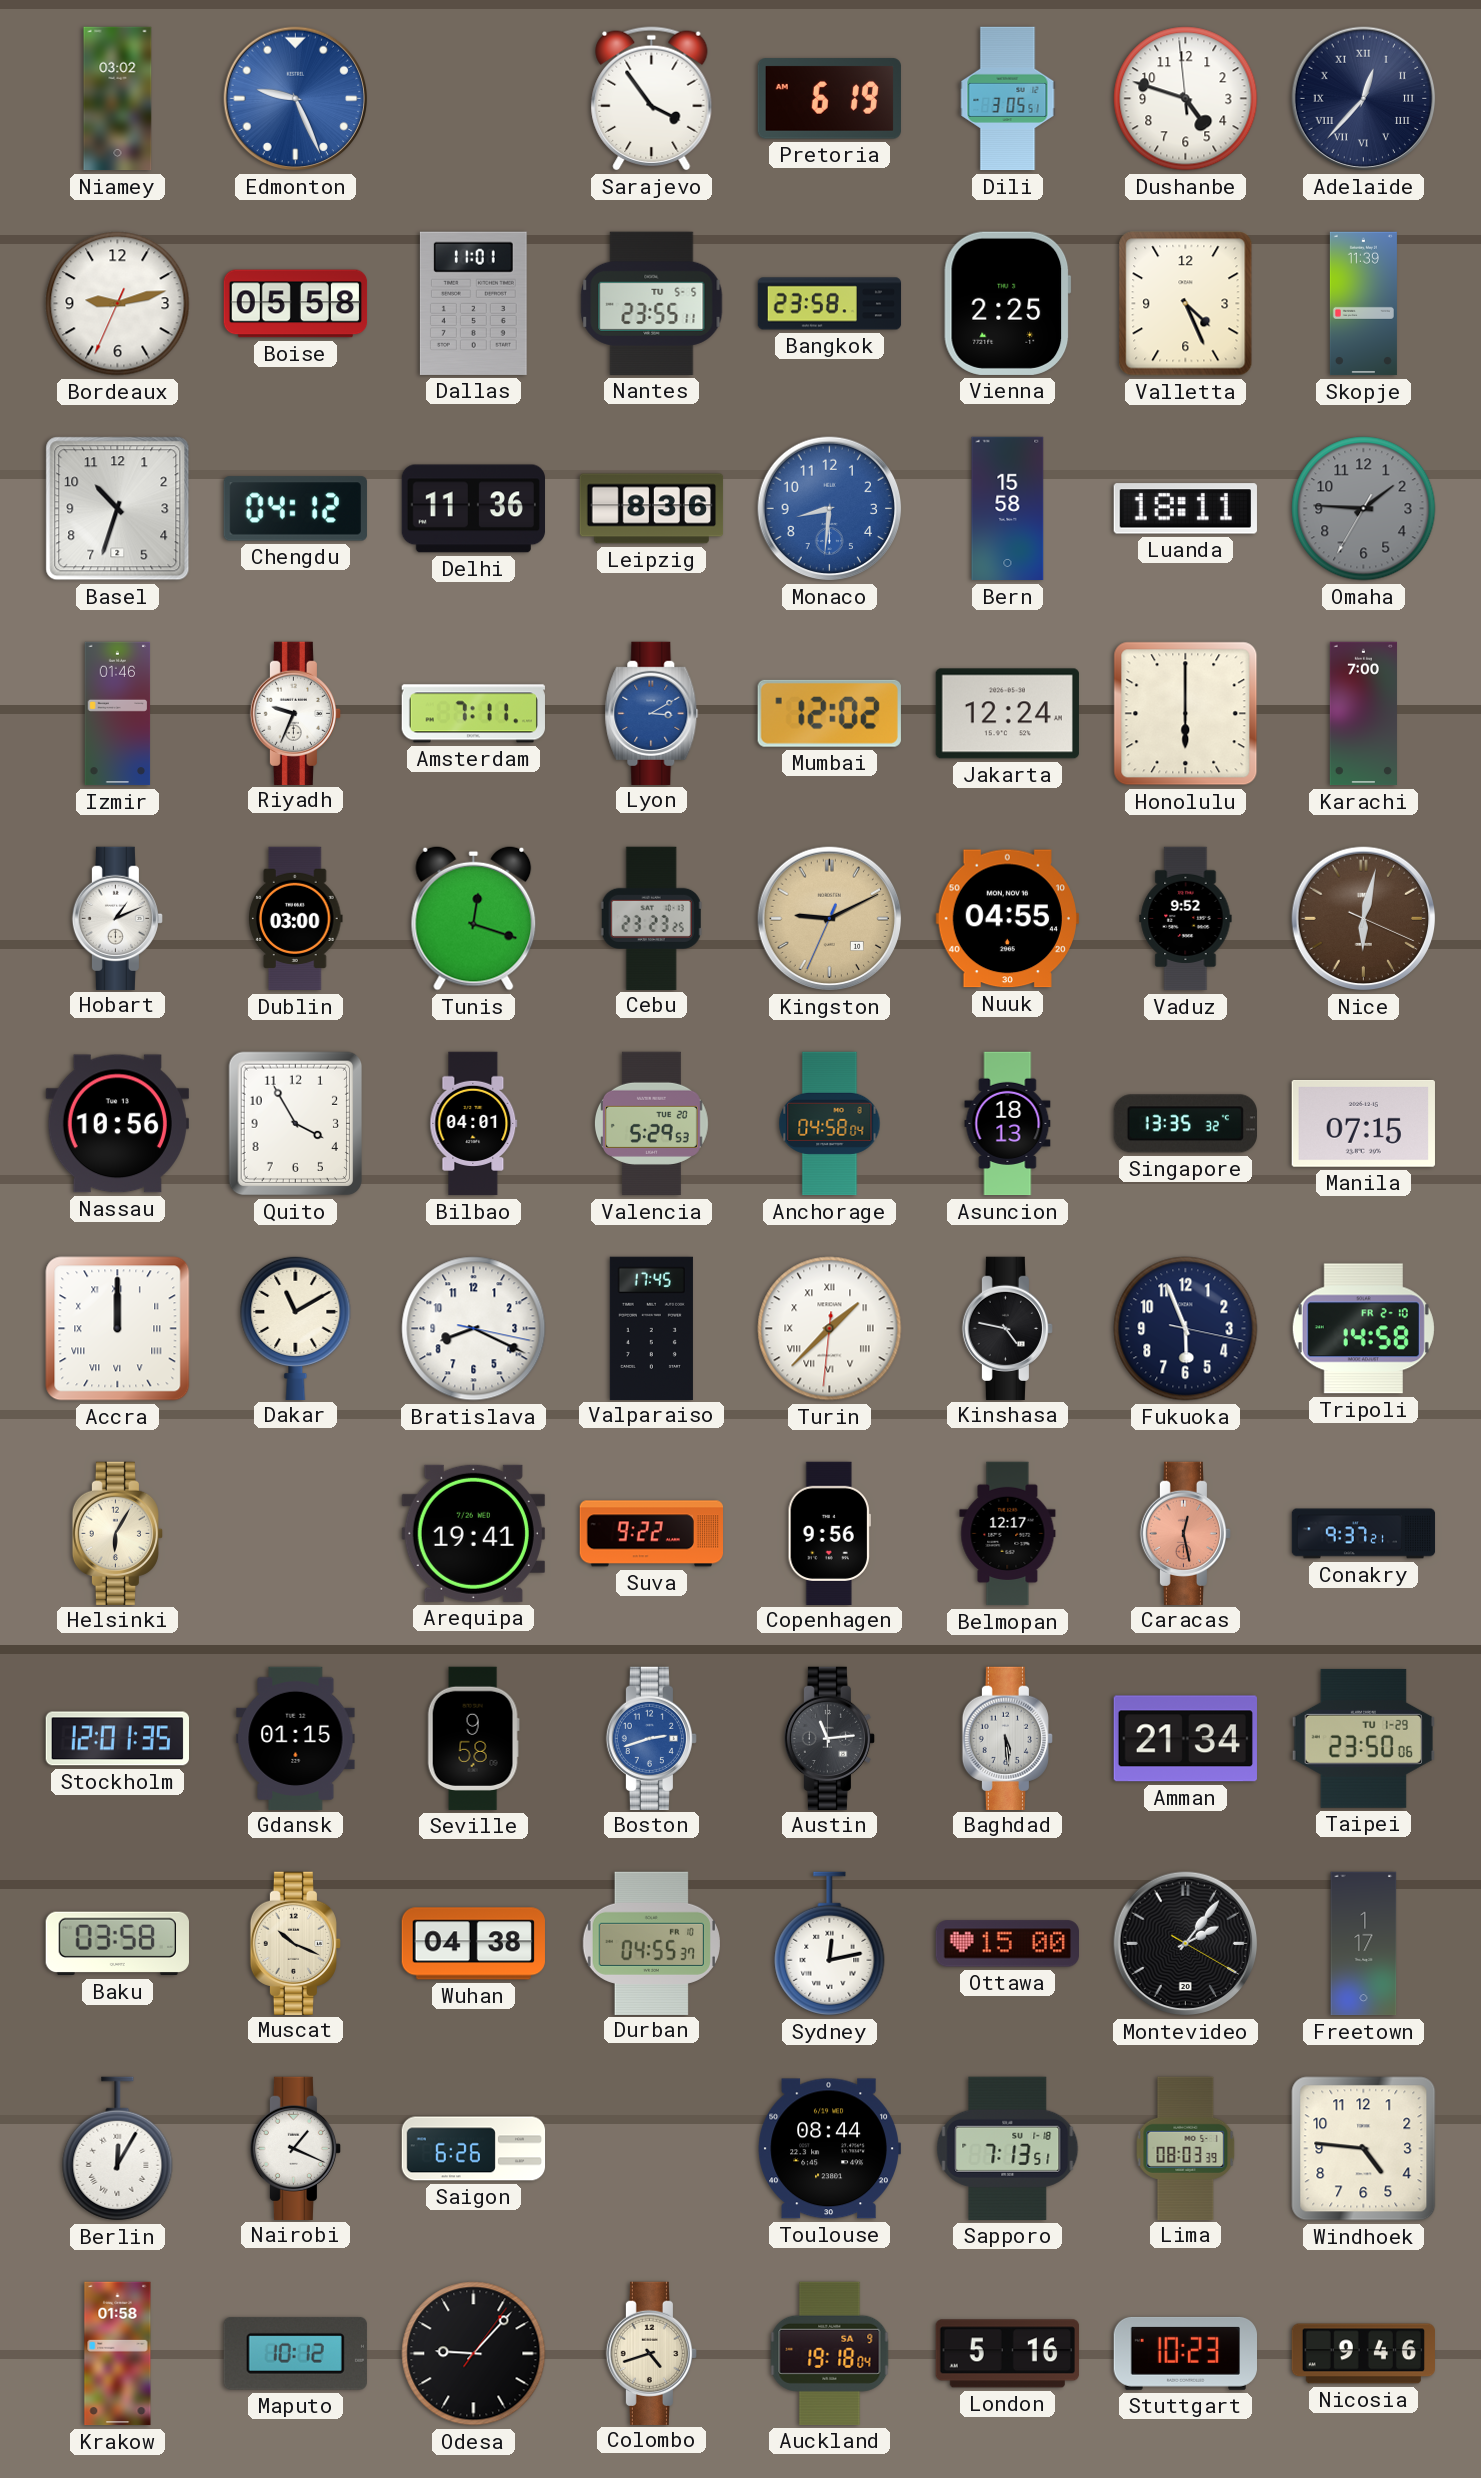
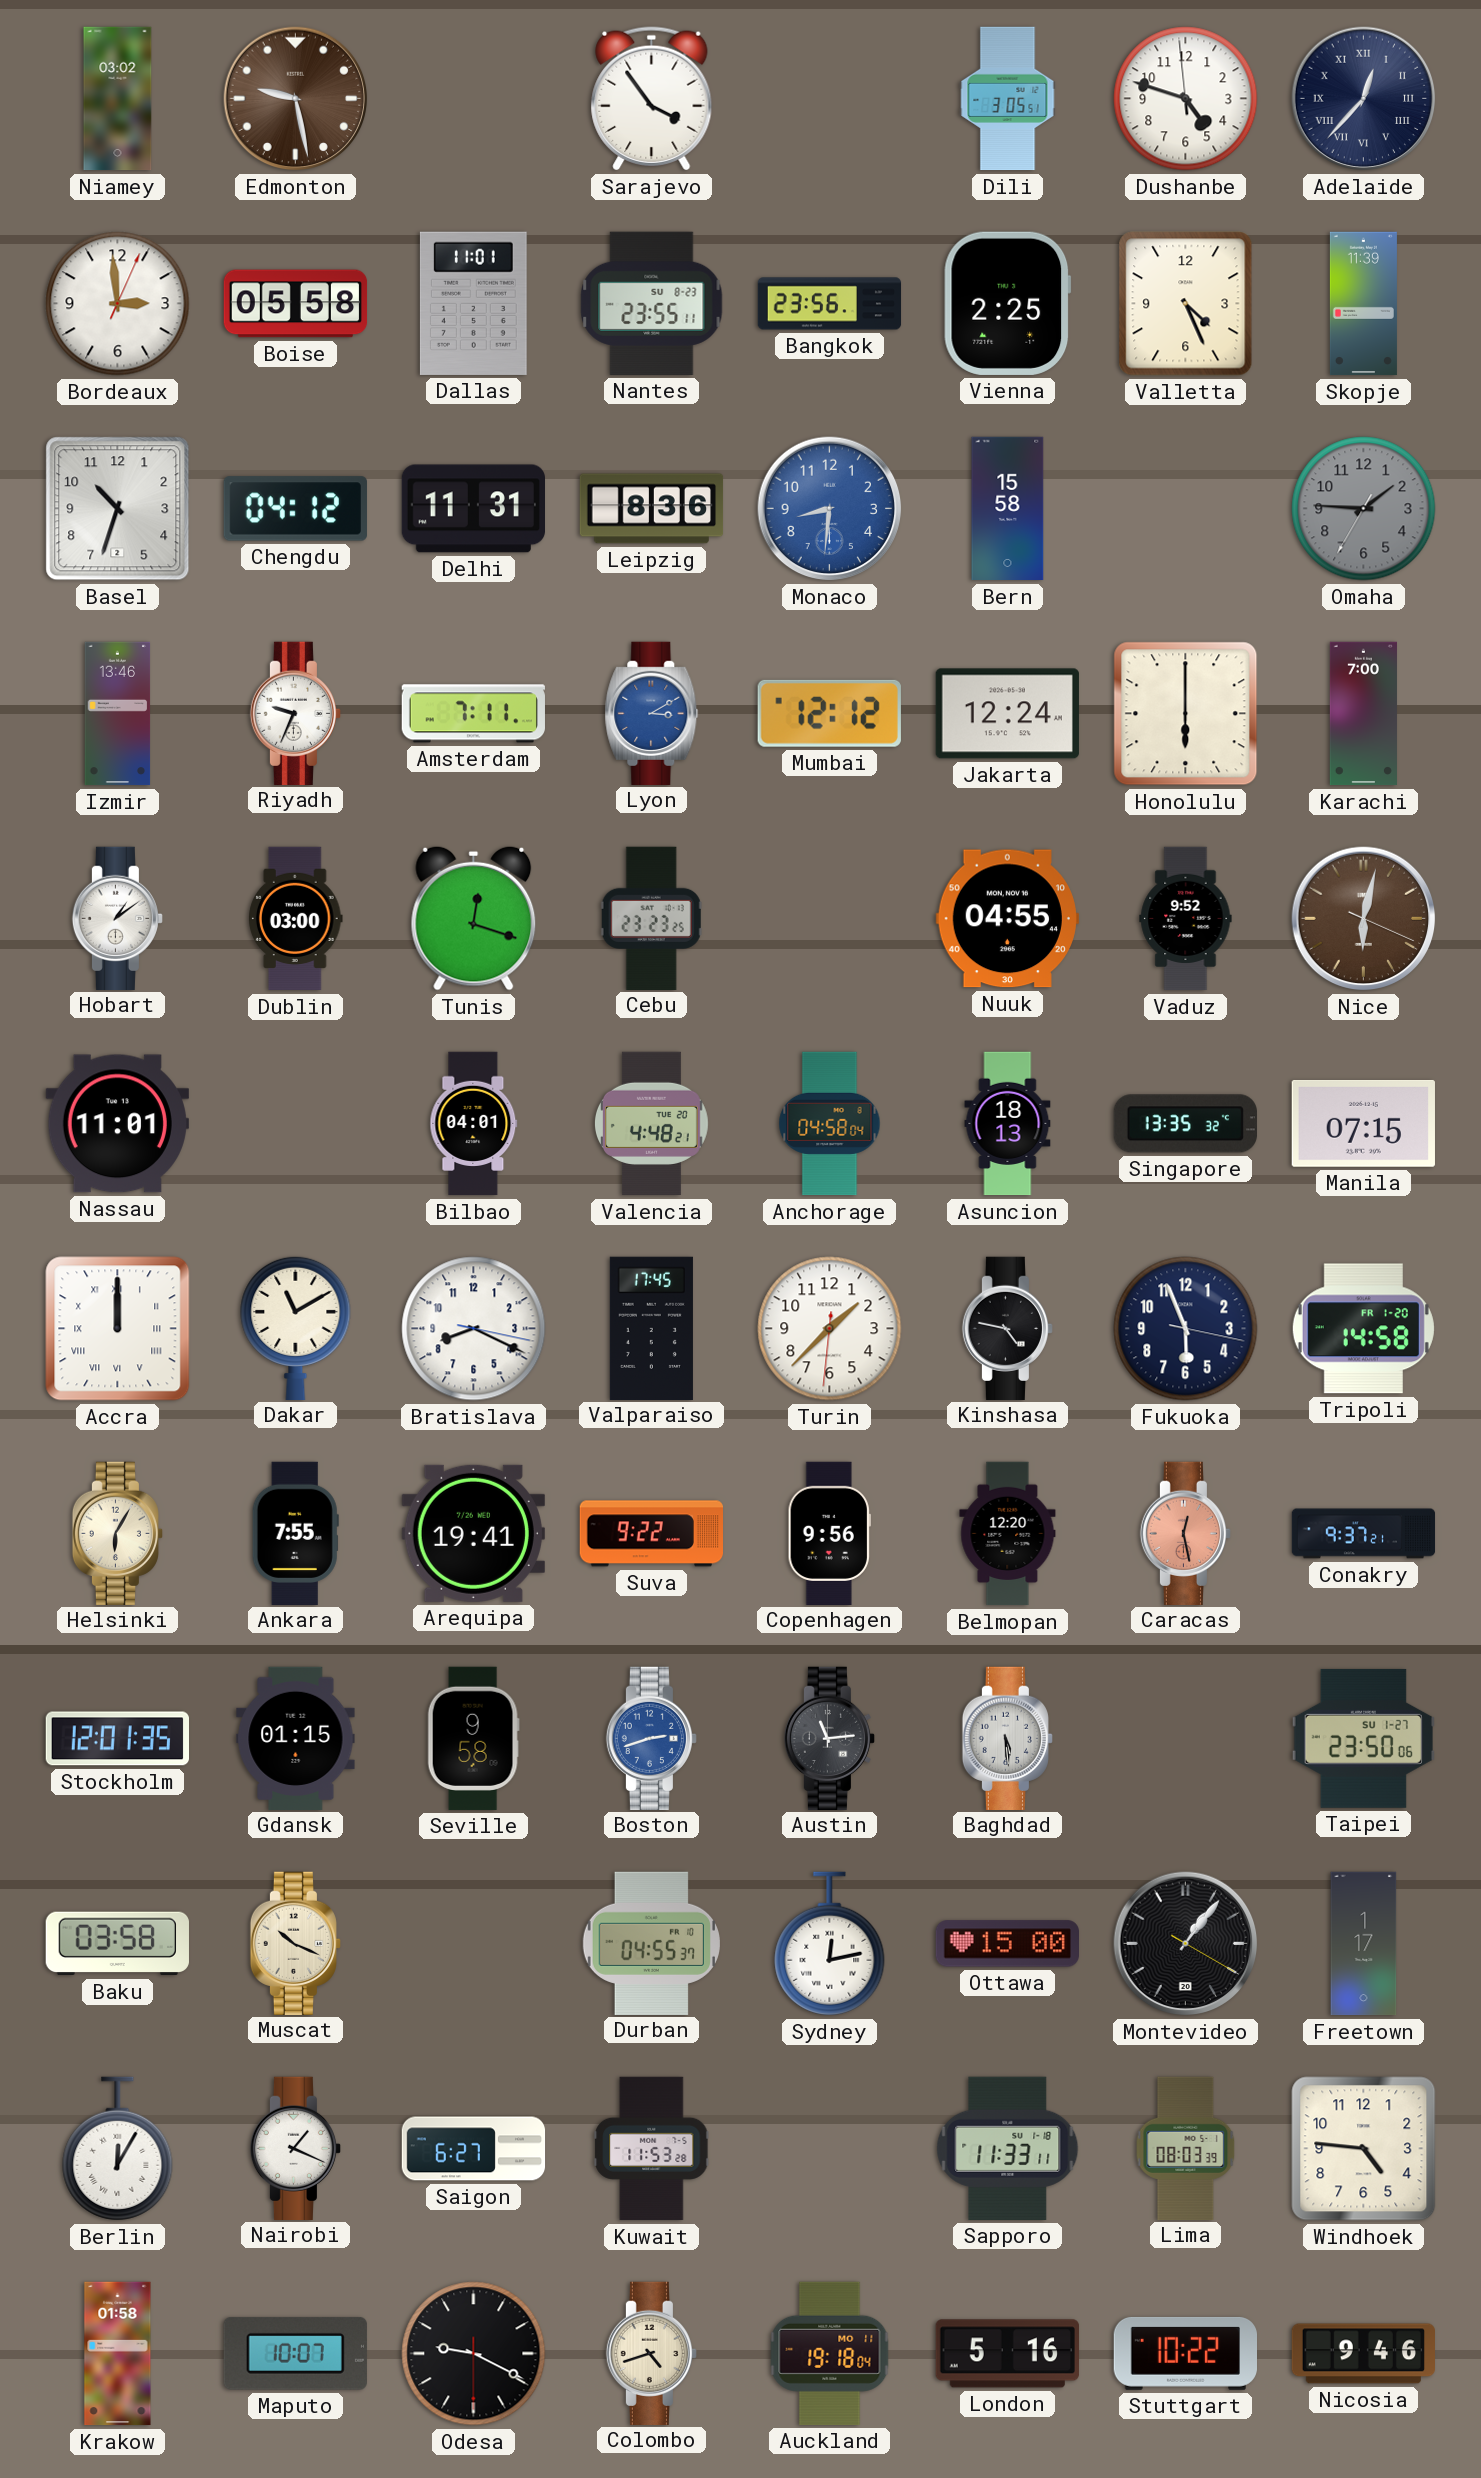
Edmonton: 9:26 -> 9:28 (296, 99)
Edmonton dial: blue -> brown (296, 99)
Pretoria: 6:19 -> none (829, 99)
Bordeaux: 9:12 -> 2:59 (118, 304)
Nantes date: TU 5-5 -> SU 8-23 (652, 303)
Bangkok: 23:58 -> 23:56 (830, 304)
Delhi: 11:36 -> 11:31 (473, 509)
Luanda: 18:11 -> none (1185, 509)
Izmir: 01:46 -> 13:46 (118, 714)
Mumbai: 12:02 -> 12:12 (829, 713)
Hobart: 1:11 -> 1:09 (117, 918)
Kingston: 9:10 -> none (830, 919)
Nassau: 10:56 -> 11:01 (117, 1124)
Quito: 3:55 -> none (296, 1124)
Valencia: 5:29 -> 4:48 (651, 1124)
Turin numerals: Roman -> Arabic (830, 1329)
Tripoli date: FR 2-10 -> FR 1-20 (1363, 1329)
Ankara: none -> 7:55 (295, 1533)
Belmopan: 12:17 -> 12:20 (1008, 1534)
Amman: 21:34 -> none (1185, 1739)
Taipei date: TU 1-29 -> SU 1-27 (1363, 1738)
Wuhan: 04:38 -> none (473, 1944)
Montevideo: 2:06 -> 1:06 (1186, 1944)
Saigon: 6:26 -> 6:27 (474, 2149)
Kuwait: none -> 11:53 (652, 2149)
Toulouse: 08:44 -> none (829, 2149)
Sapporo: 7:13 -> 11:33 (1008, 2148)
Maputo: 10:12 -> 10:07 (295, 2353)
Odesa: 9:07 -> 9:19 (474, 2354)
Auckland date: SA 9 -> MO 11 (830, 2353)
Stuttgart: 10:23 -> 10:22 (1185, 2353)
